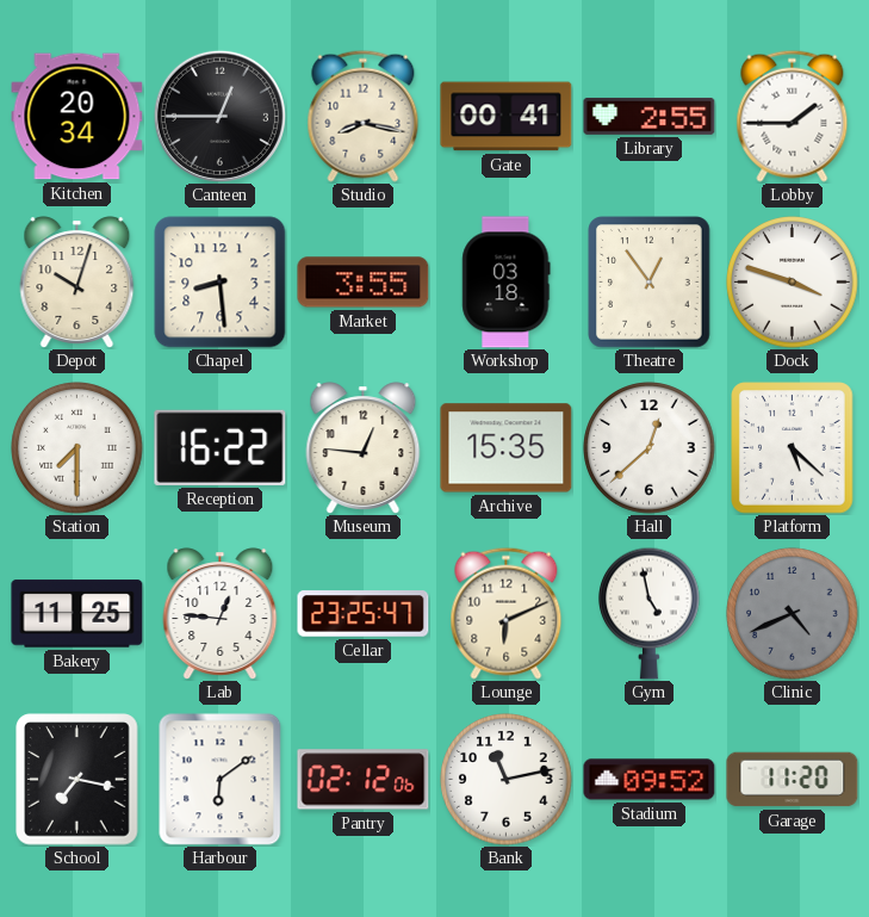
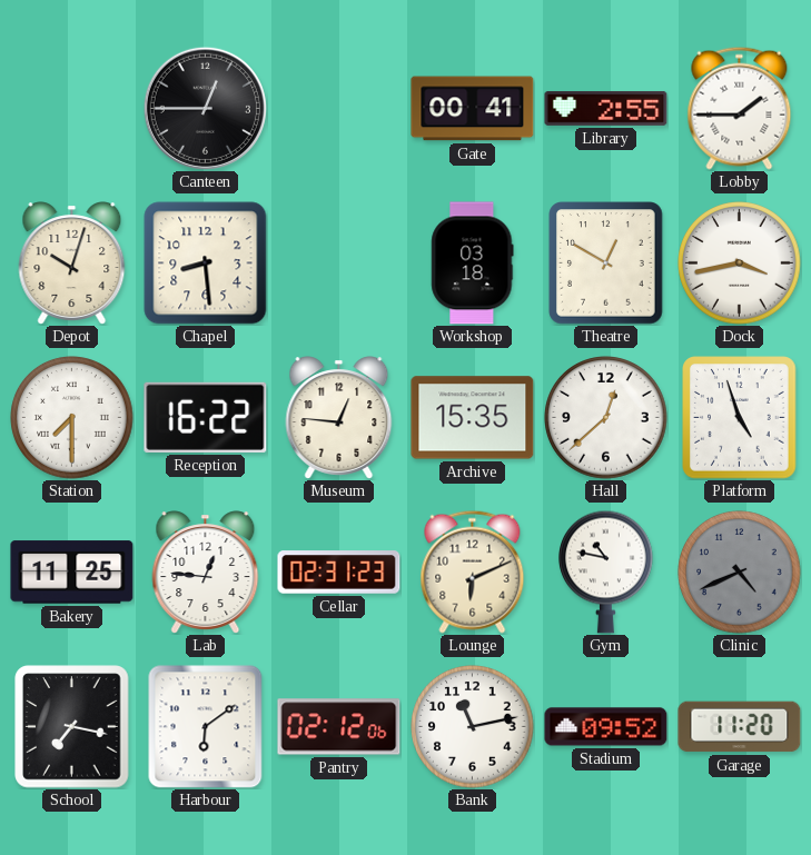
Kitchen: 20:34 -> none (77, 117)
Studio: 8:17 -> none (364, 116)
Market: 3:55 -> none (364, 283)
Theatre: 12:54 -> 12:50 (606, 264)
Dock: 3:48 -> 3:43 (740, 264)
Platform: 5:22 -> 4:57 (740, 418)
Cellar: 23:25 -> 02:31 (339, 573)
Gym: 4:58 -> 10:47 (606, 571)
